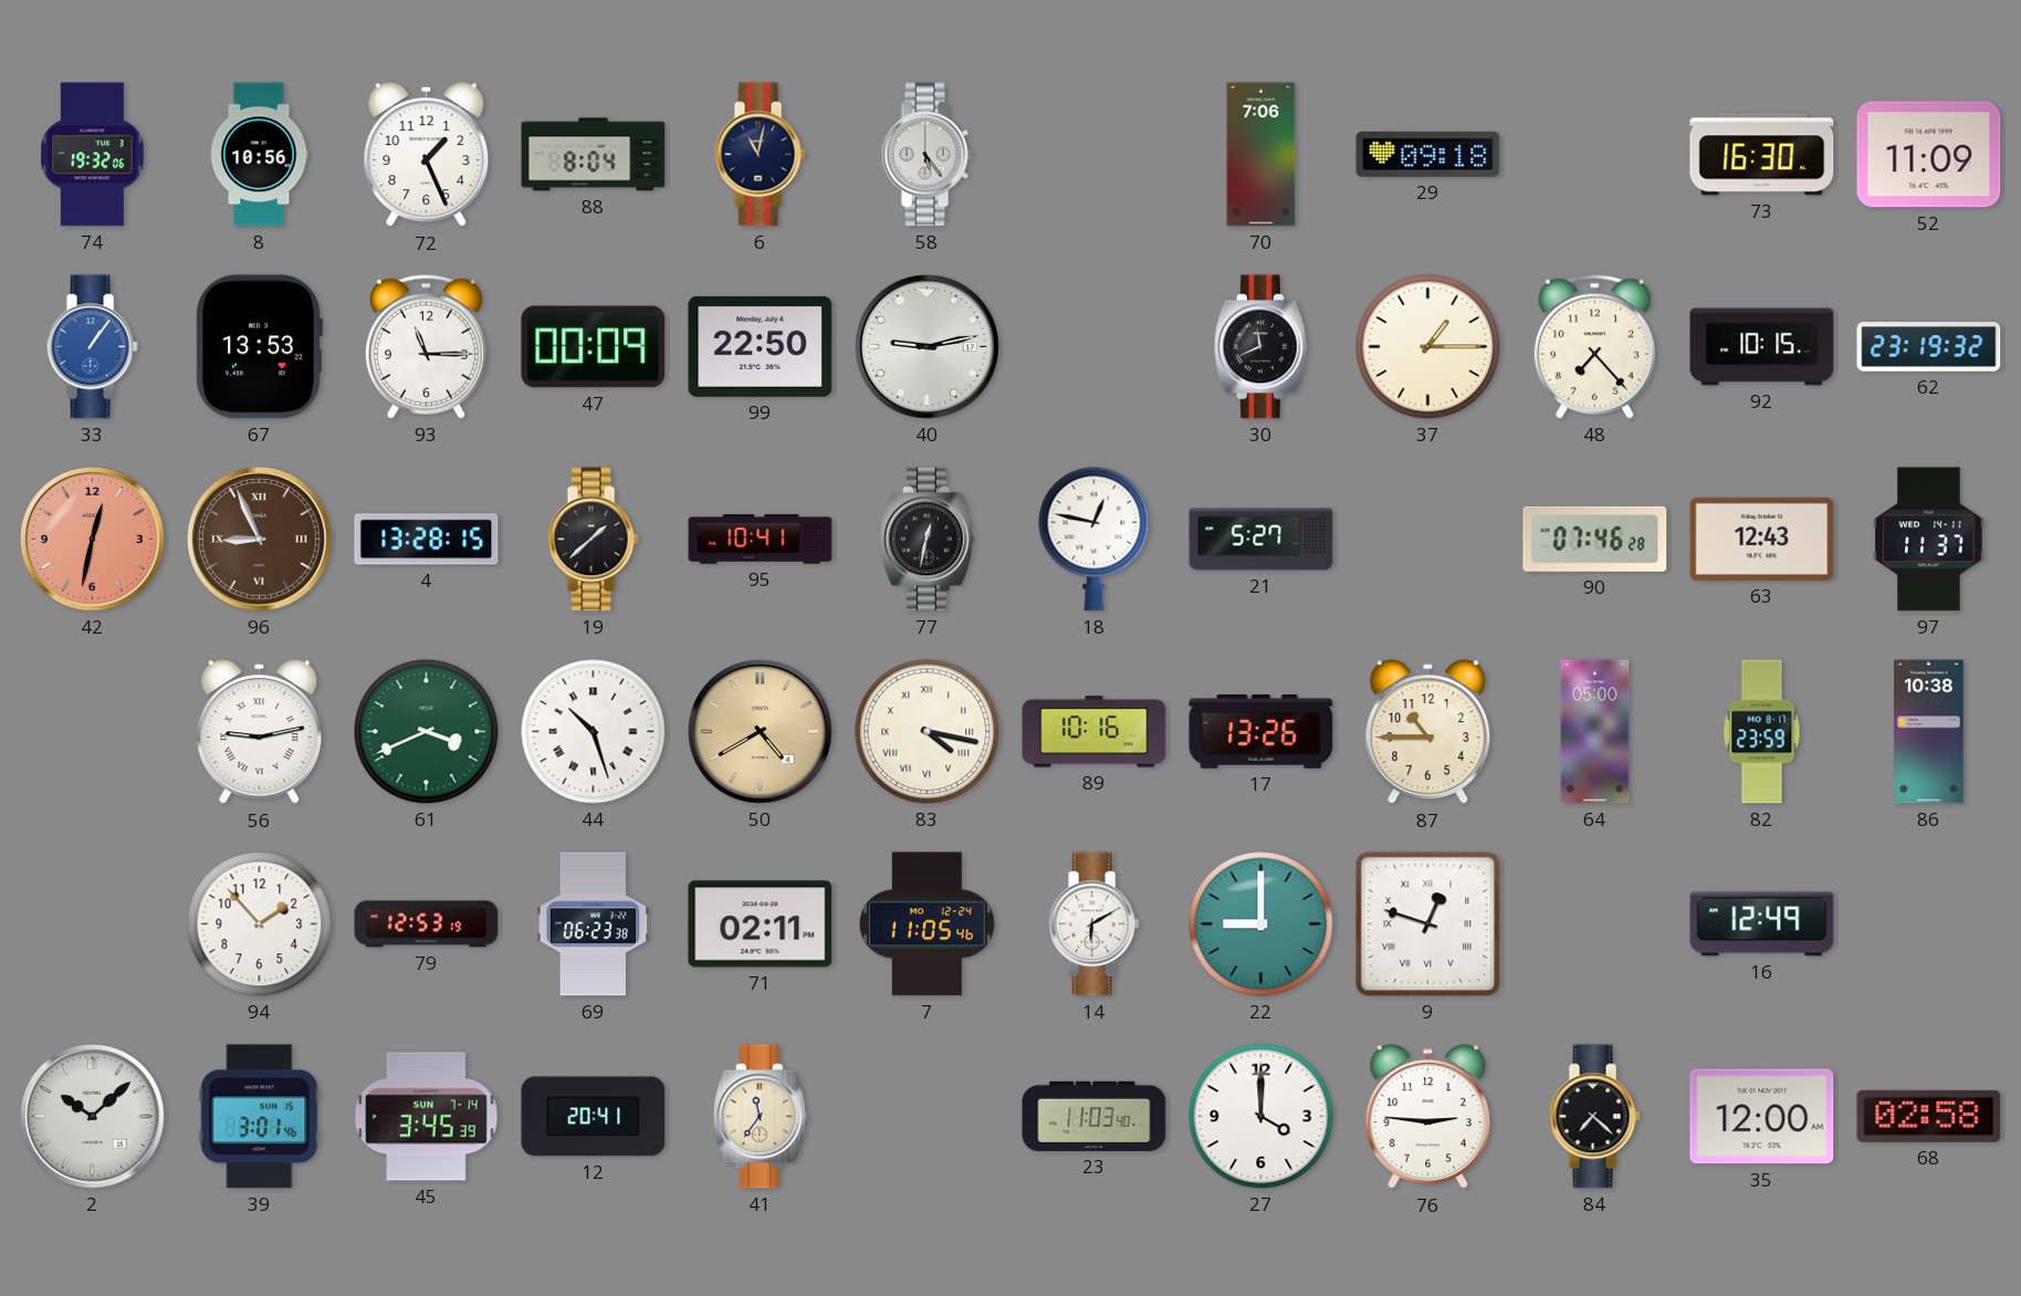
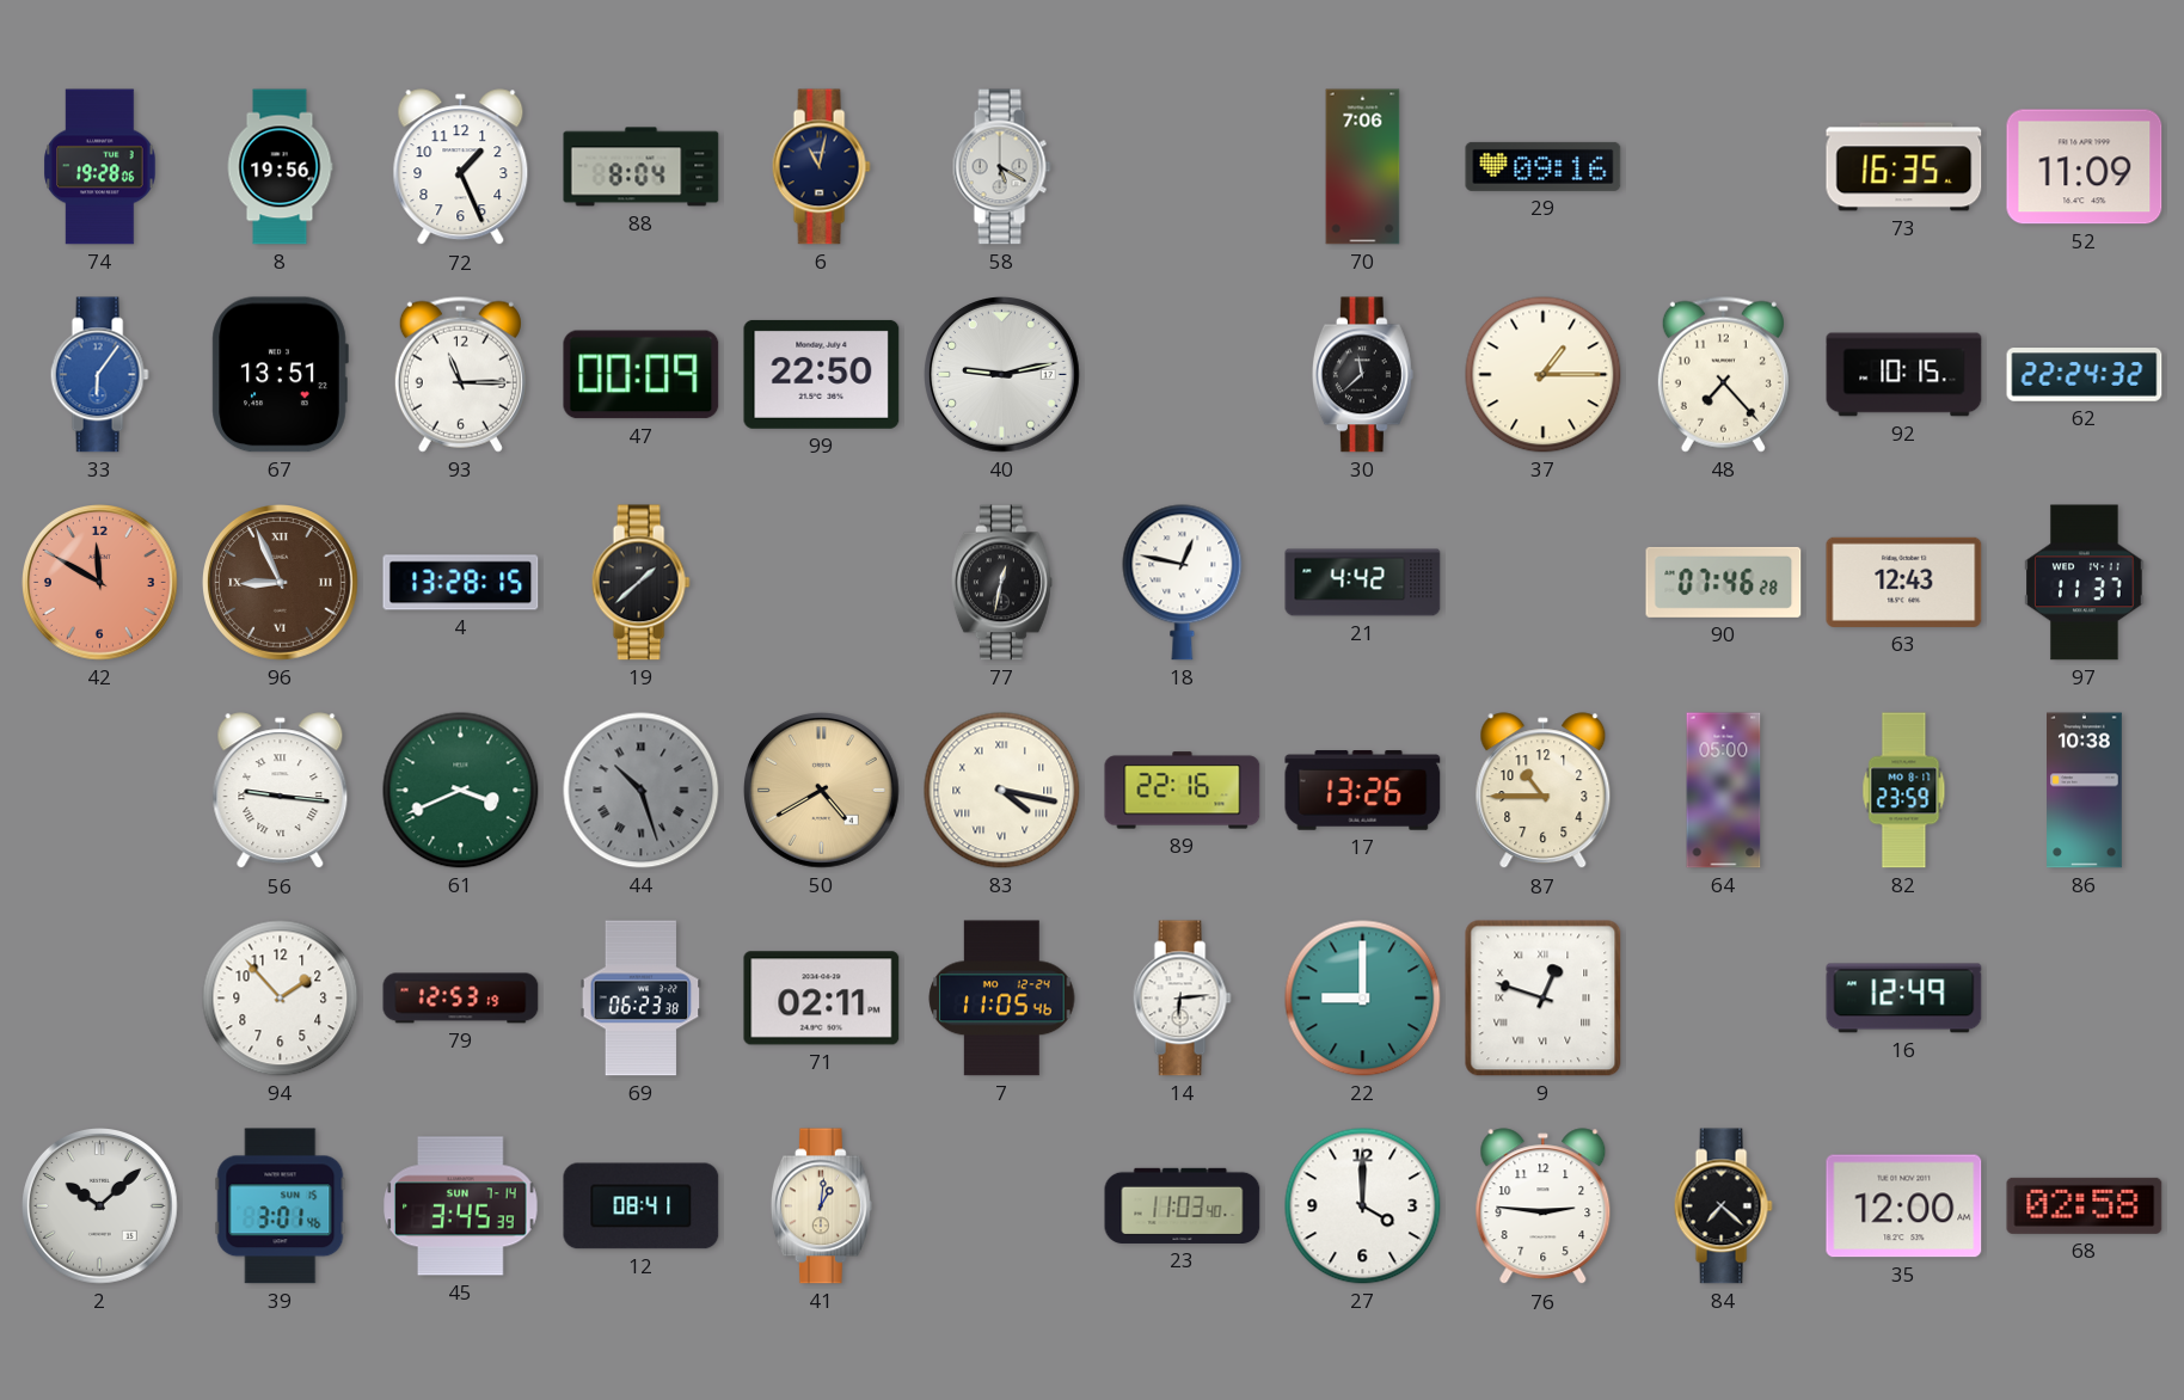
74: 19:32 -> 19:28 (100, 167)
8: 10:56 -> 19:56 (280, 167)
58: 5:24 -> 5:20 (1001, 167)
29: 09:18 -> 09:16 (1544, 166)
73: 16:30 -> 16:35 (1904, 167)
33: 1:06 -> 6:06 (99, 375)
67: 13:53 -> 13:51 (280, 375)
30: 11:41 -> 11:38 (1362, 375)
62: 23:19 -> 22:24 (2085, 375)
42: 12:32 -> 11:50 (100, 583)
95: 10:41 -> none (761, 540)
21: 5:27 -> 4:42 (1363, 583)
56: 9:13 -> 9:16 (281, 791)
44 dial: white -> grey (642, 791)
89: 10:16 -> 22:16 (1183, 791)
14: 6:10 -> 6:14 (1182, 999)
12: 20:41 -> 08:41 (642, 1206)
41: 11:36 -> 1:01 (821, 1206)
